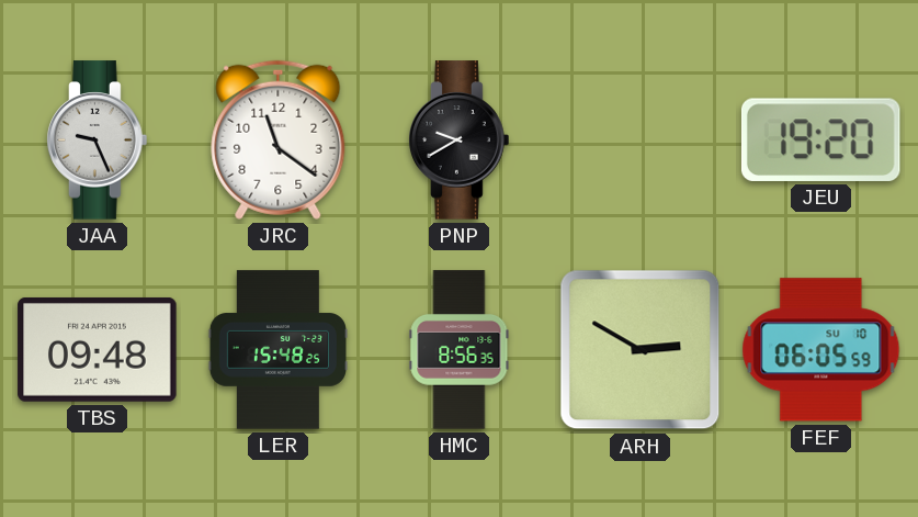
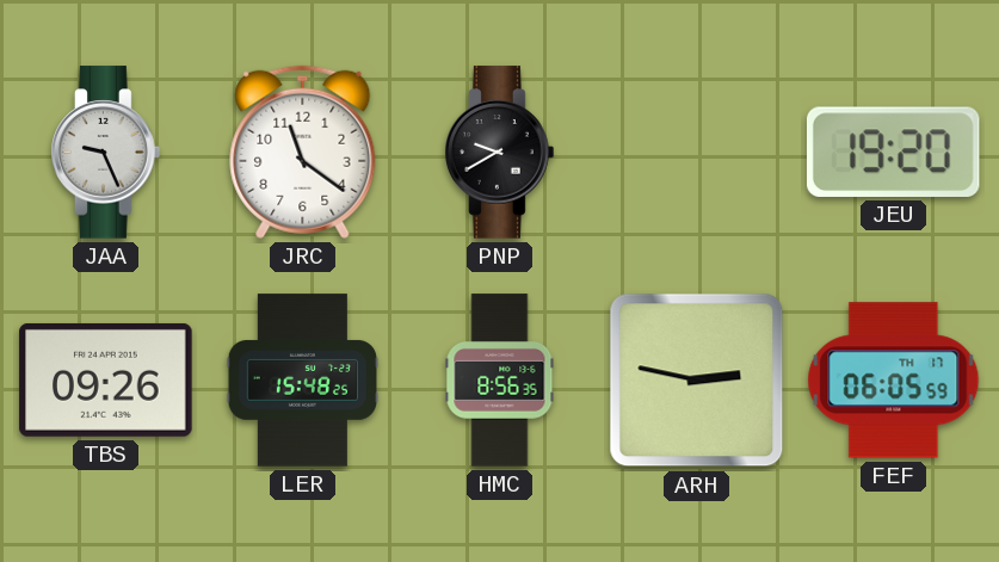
TBS: 09:48 -> 09:26 (106, 379)
ARH: 2:50 -> 2:47 (697, 381)
FEF date: SU 10 -> TH 17 (894, 381)
